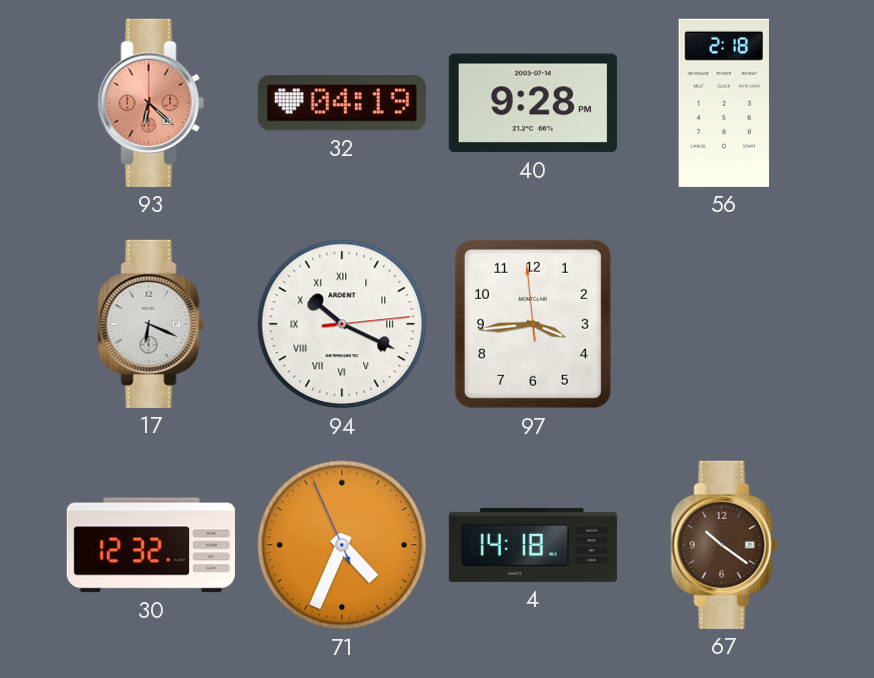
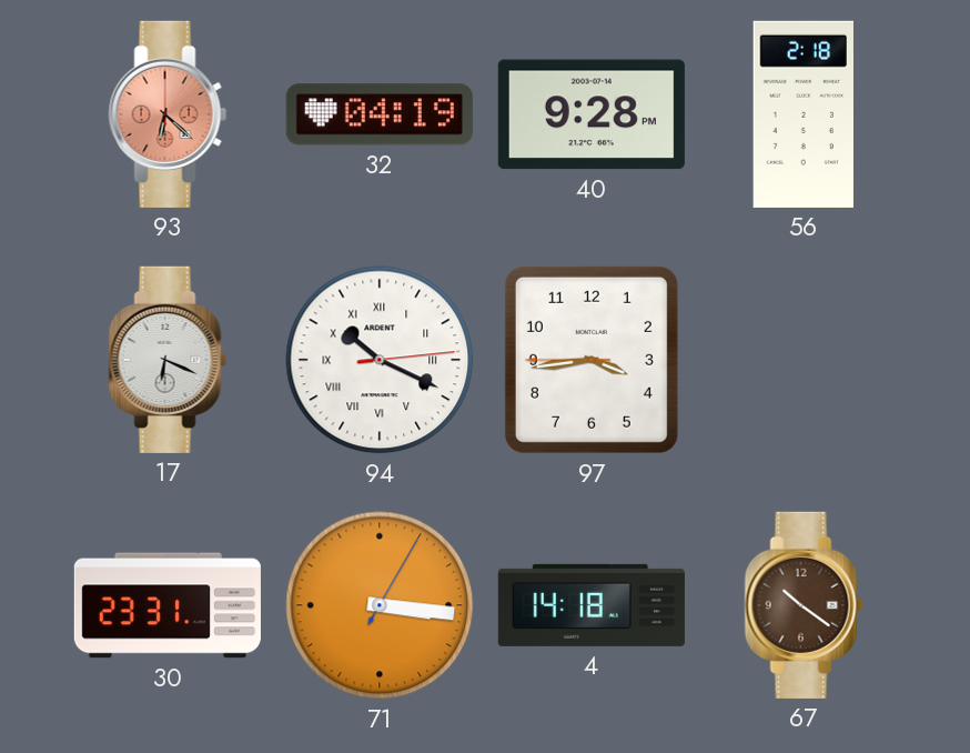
97: 3:43:59 -> 3:43:45 (592, 360)
30: 12:32 -> 23:31 (168, 605)
71: 4:33 -> 3:16 (380, 605)
